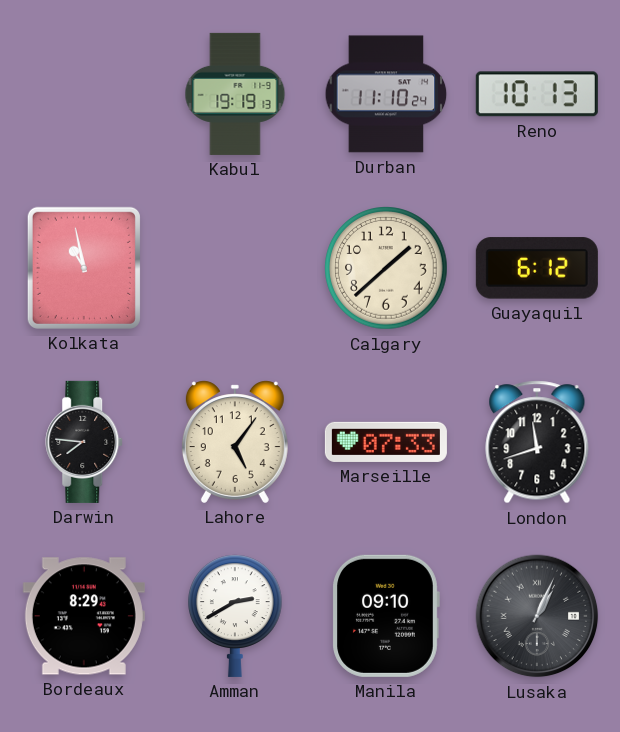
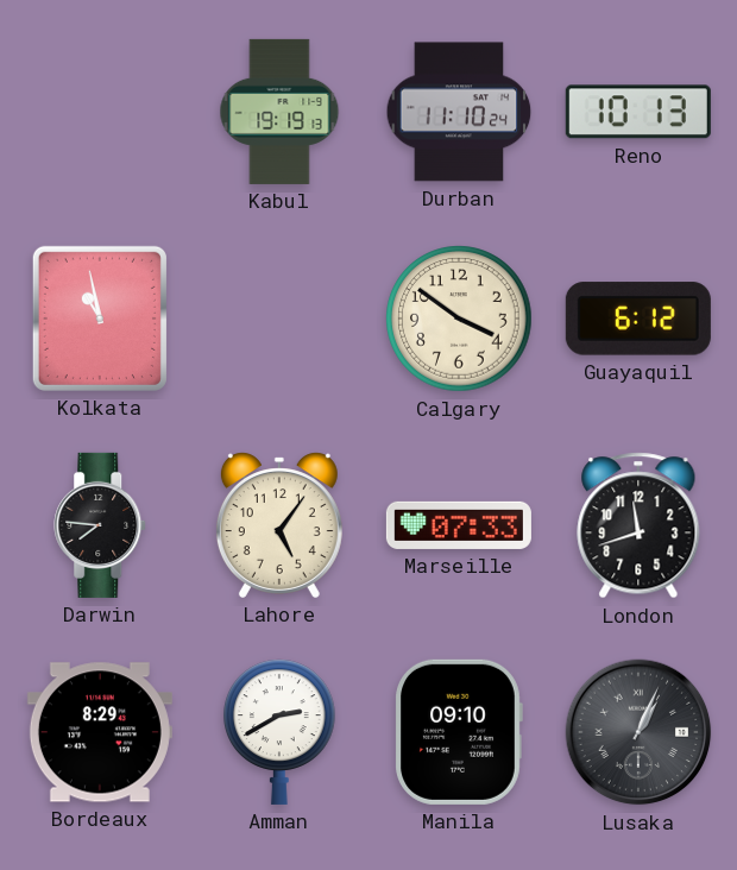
Calgary: 1:38 -> 3:51 (459, 319)
